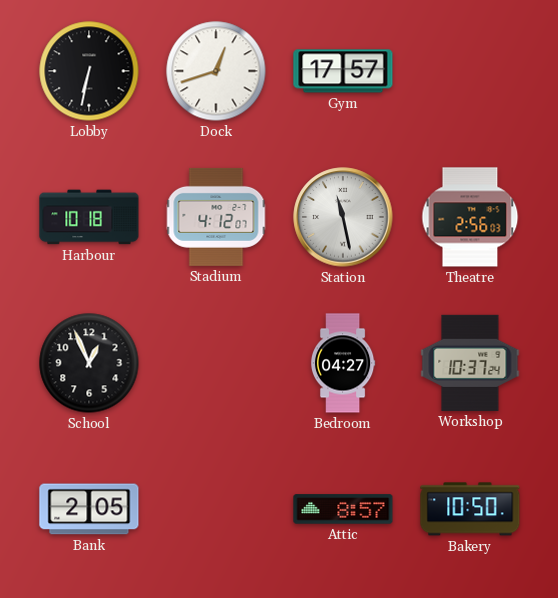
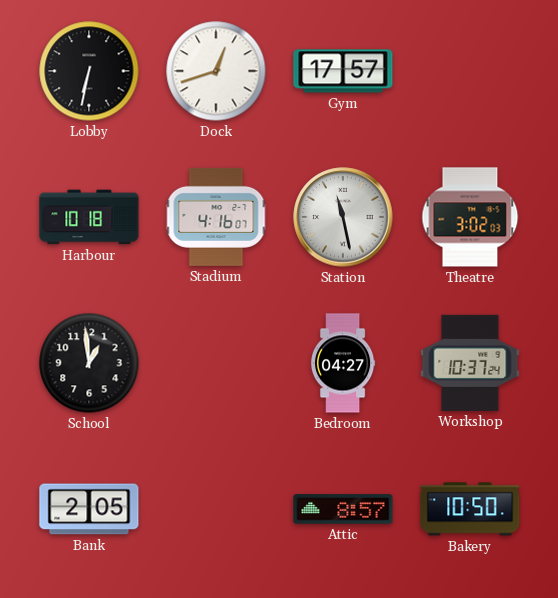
Stadium: 4:12 -> 4:16 (216, 217)
Theatre: 2:56 -> 3:02 (470, 217)
School: 12:56 -> 12:59 (89, 363)
